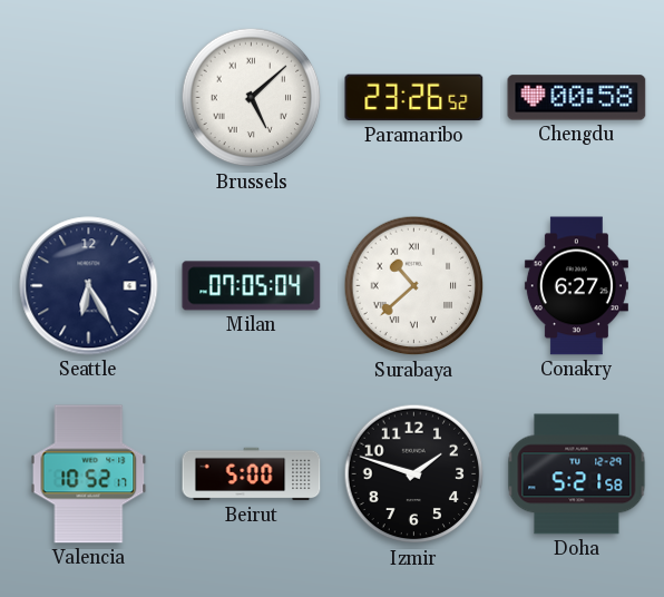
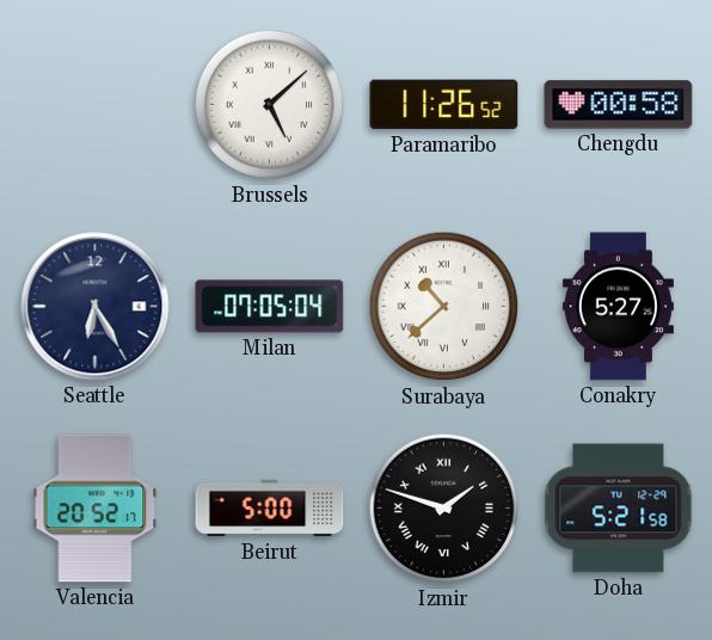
Paramaribo: 23:26 -> 11:26 (444, 105)
Conakry: 6:27 -> 5:27 (618, 307)
Valencia: 10:52 -> 20:52 (96, 509)
Izmir numerals: Arabic -> Roman (444, 509)
